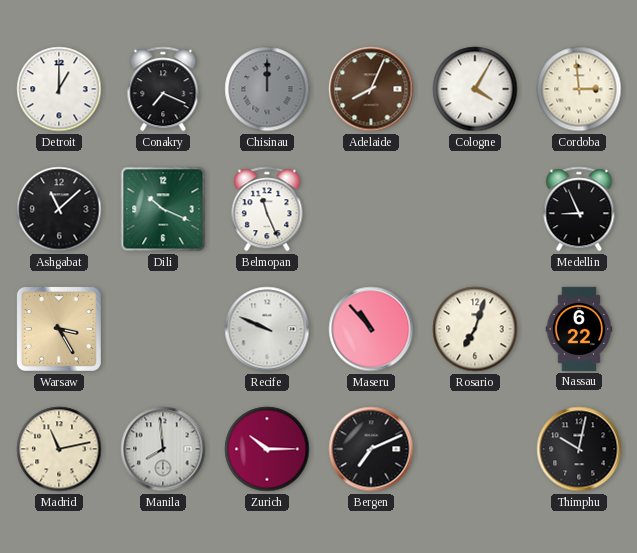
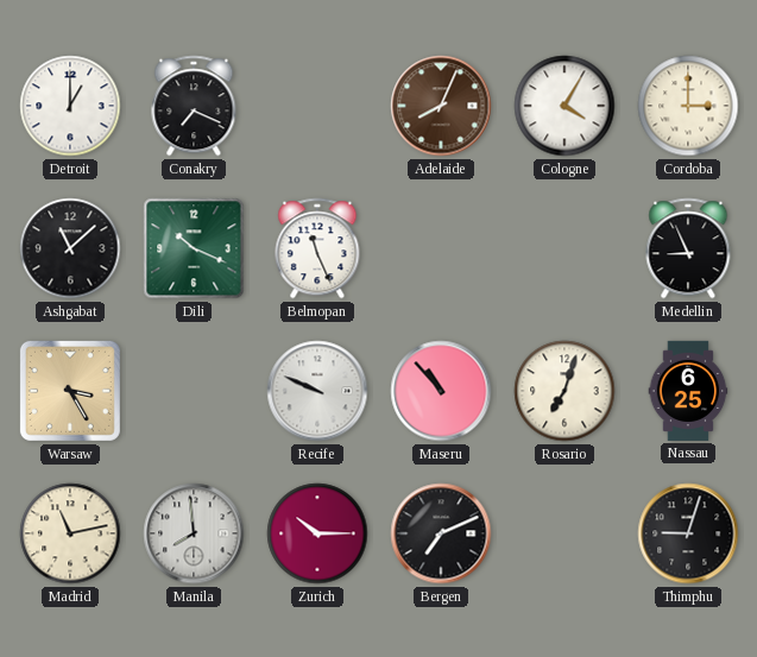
Chisinau: 12:00 -> none (267, 89)
Cordoba: 2:59 -> 3:00 (688, 106)
Nassau: 6:22 -> 6:25 (688, 391)
Thimphu: 10:02 -> 9:03 (688, 533)
